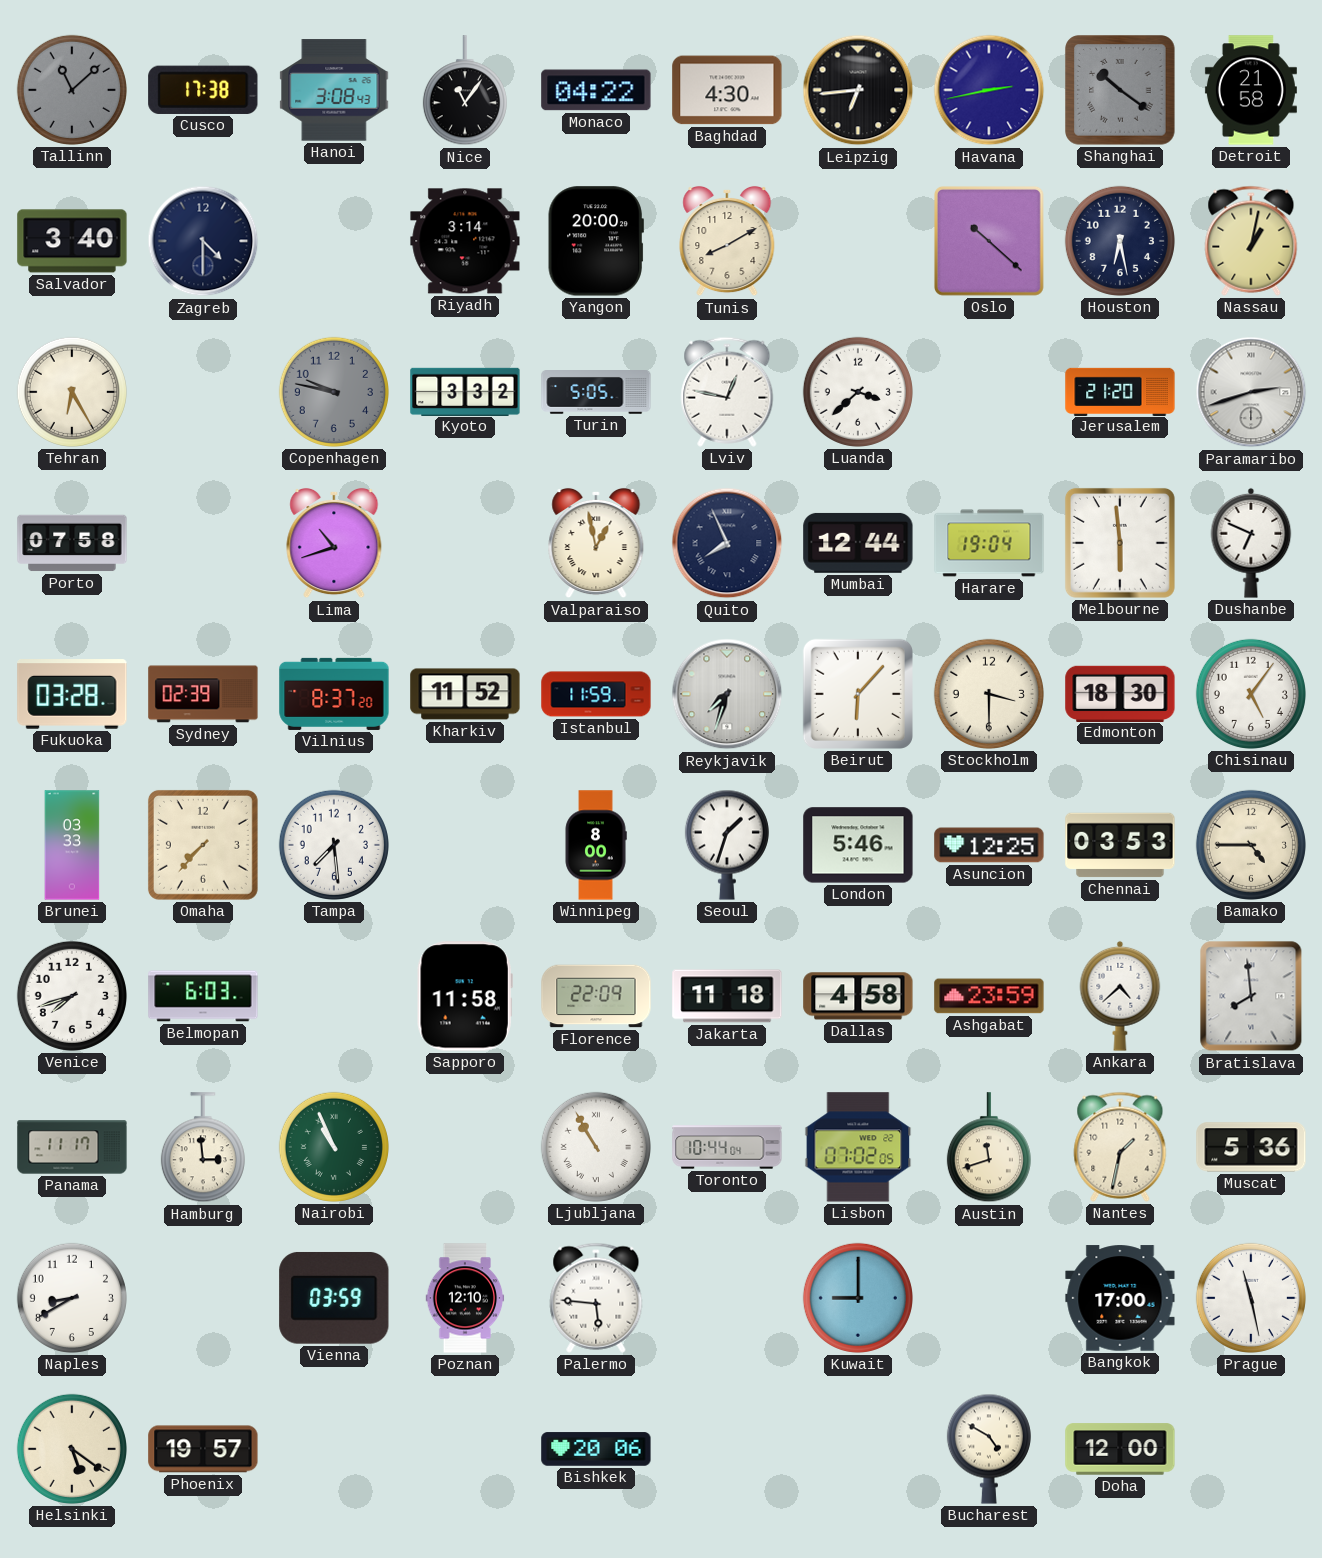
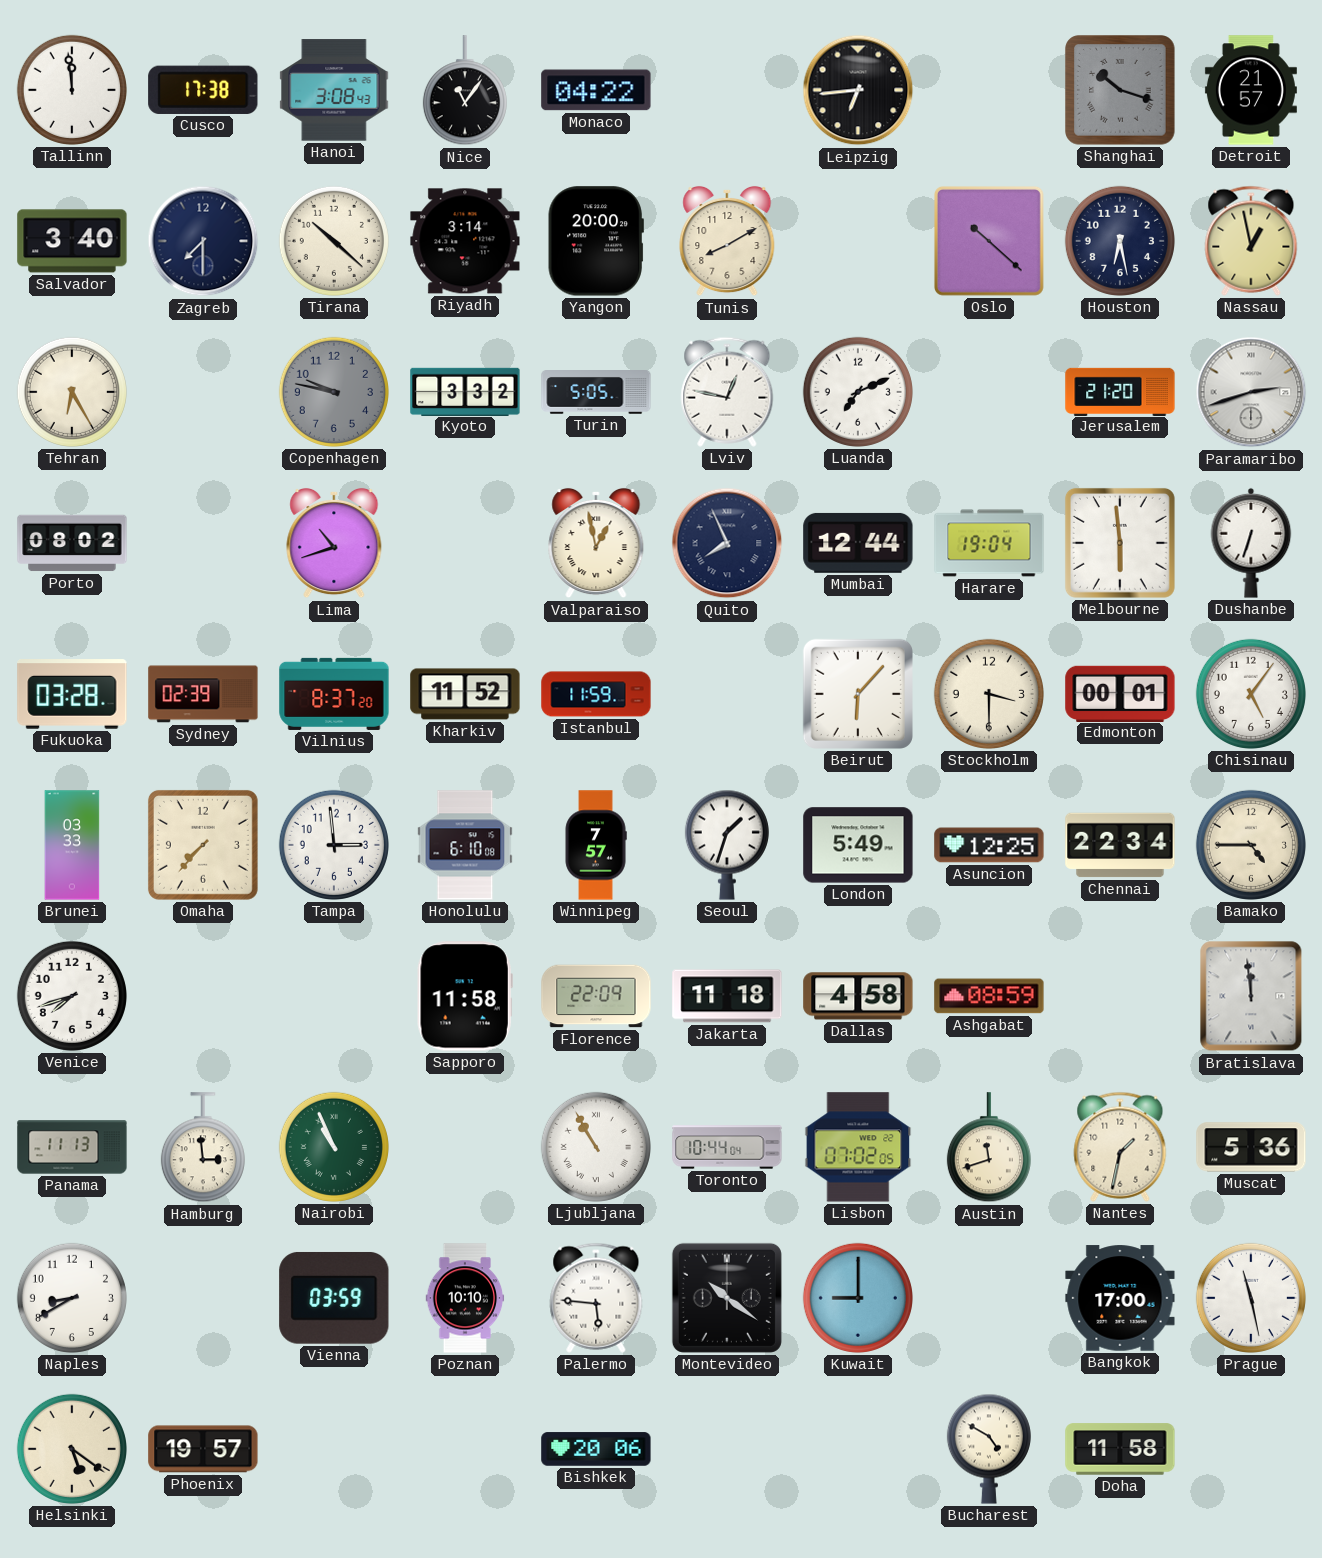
Tallinn: 11:08 -> 11:59 (72, 90)
Tallinn dial: grey -> white (72, 90)
Baghdad: 4:30 -> none (727, 90)
Havana: 2:43 -> none (989, 90)
Shanghai: 10:21 -> 10:18 (1120, 90)
Detroit: 21:58 -> 21:57 (1251, 90)
Zagreb: 4:30 -> 7:30 (203, 241)
Tirana: none -> 10:22 (334, 241)
Nassau: 1:02 -> 12:58 (1251, 241)
Luanda: 3:38 -> 7:11 (858, 392)
Porto: 07:58 -> 08:02 (72, 543)
Dushanbe: 6:49 -> 6:33 (1251, 543)
Reykjavik: 7:33 -> none (727, 694)
Edmonton: 18:30 -> 00:01 (1120, 693)
Tampa: 7:29 -> 2:59 (334, 845)
Honolulu: none -> 6:10 (465, 845)
Winnipeg: 8:00 -> 7:57 (596, 845)
London: 5:46 -> 5:49 (858, 845)
Chennai: 03:53 -> 22:34 (1120, 845)
Belmopan: 6:03 -> none (203, 996)
Ashgabat: 23:59 -> 08:59 (989, 996)
Ankara: 4:38 -> none (1120, 996)
Bratislava: 7:59 -> 11:59 (1251, 996)
Panama: 11:17 -> 11:13 (72, 1147)
Poznan: 12:10 -> 10:10 (465, 1298)
Montevideo: none -> 10:21 (727, 1298)
Doha: 12:00 -> 11:58 (1120, 1449)
